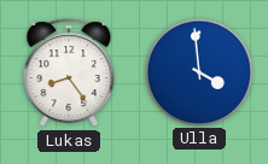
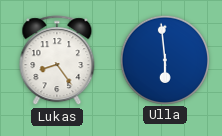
Ulla: 3:59 -> 5:59 (164, 59)
